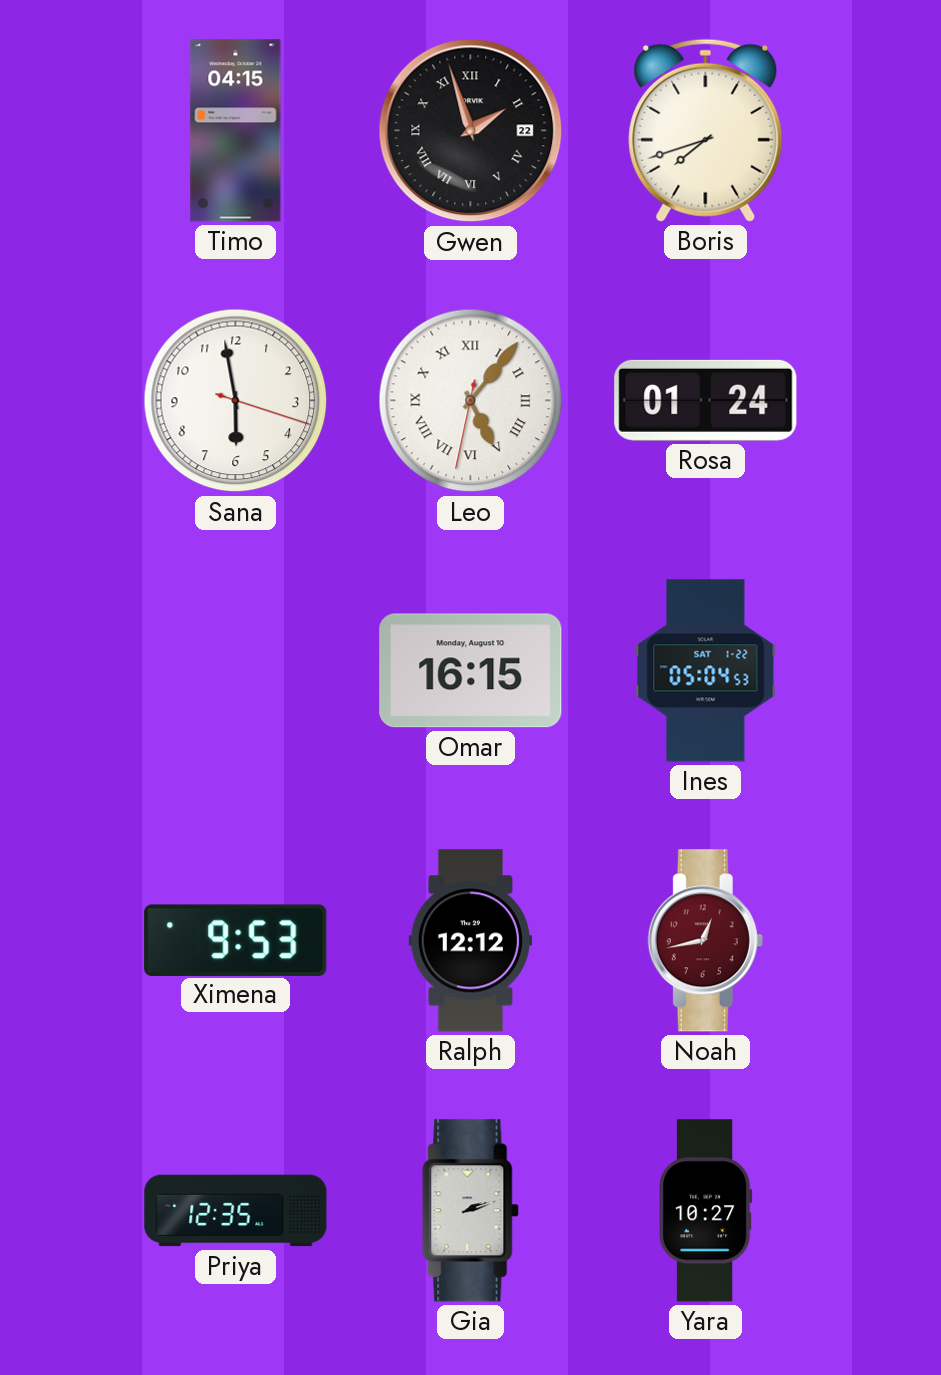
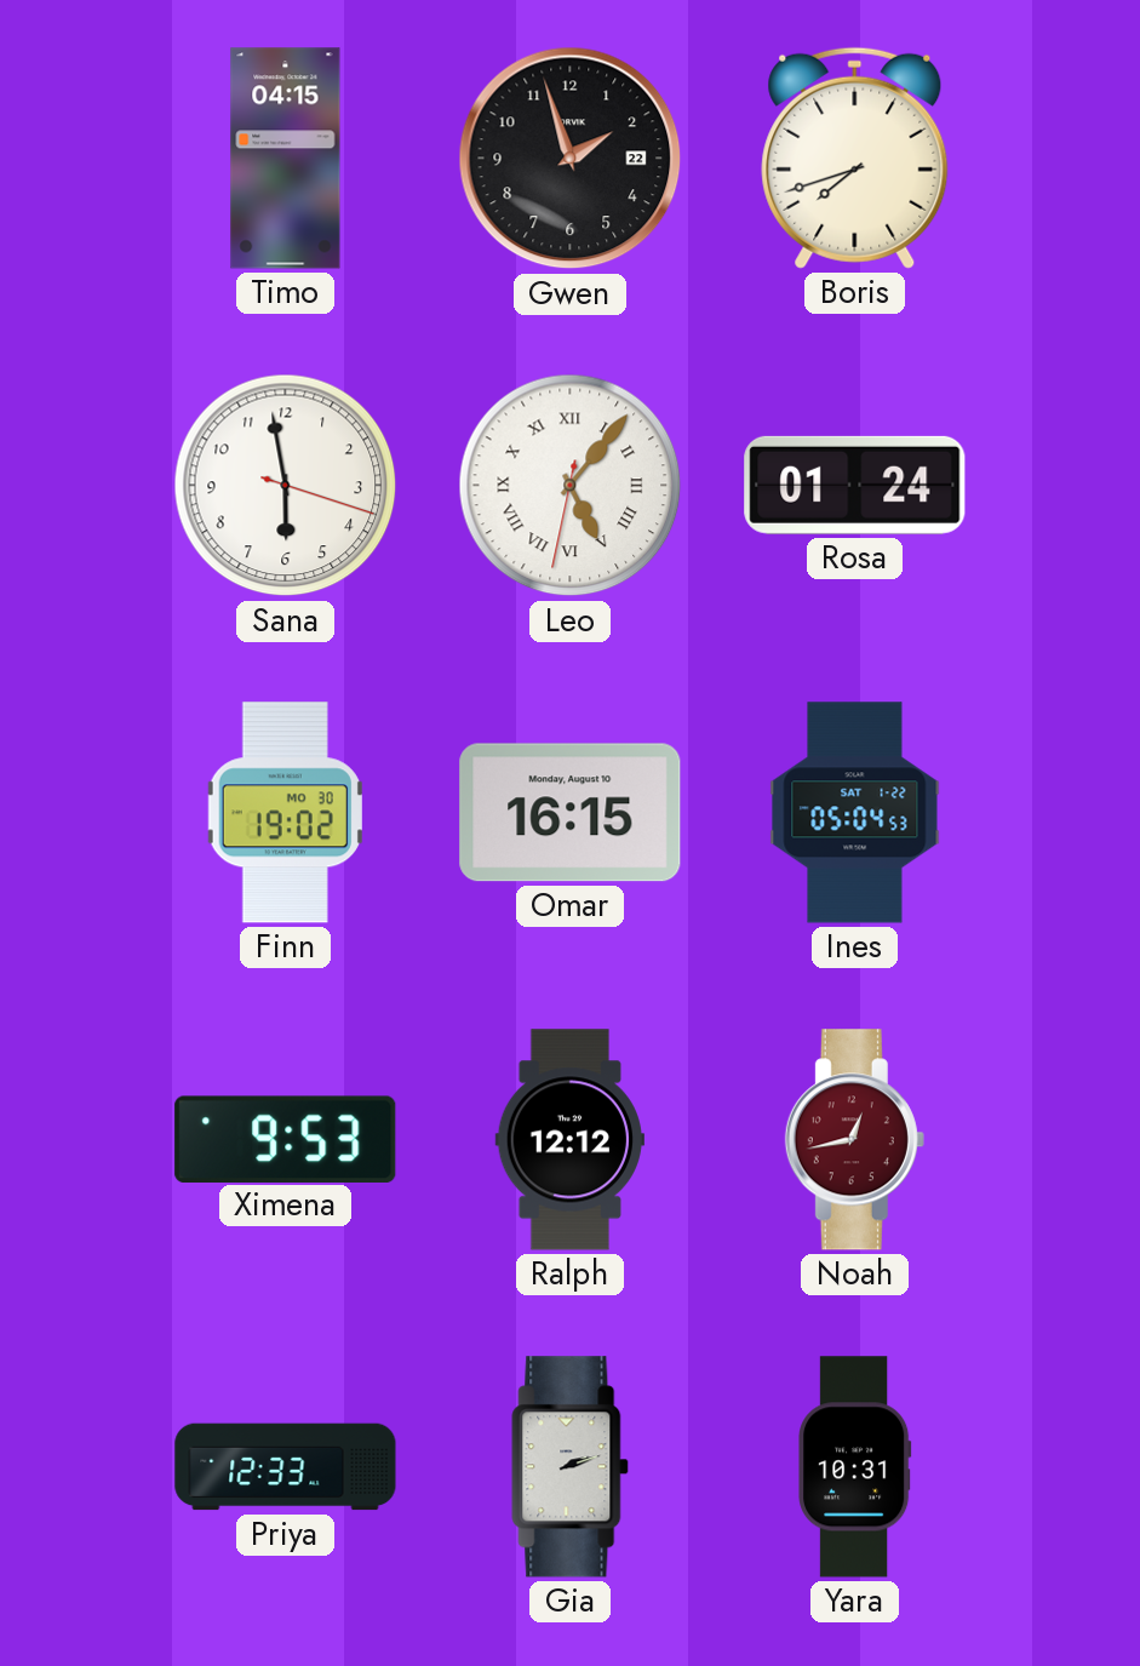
Gwen numerals: Roman -> Arabic (571, 159)
Finn: none -> 19:02 (285, 813)
Priya: 12:35 -> 12:33 (286, 1467)
Yara: 10:27 -> 10:31 (855, 1467)
